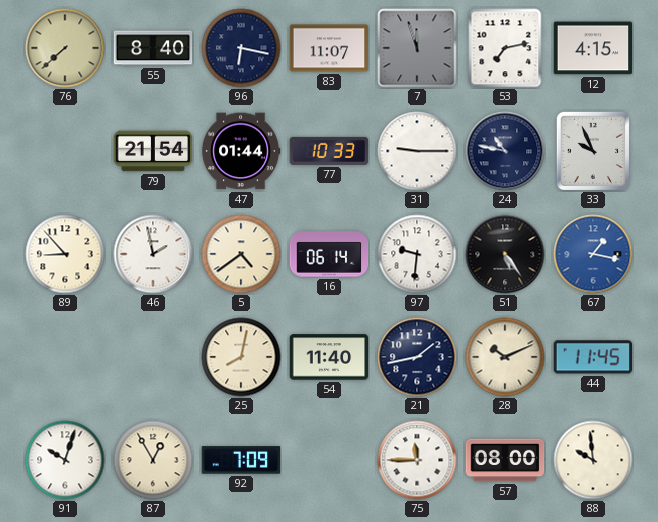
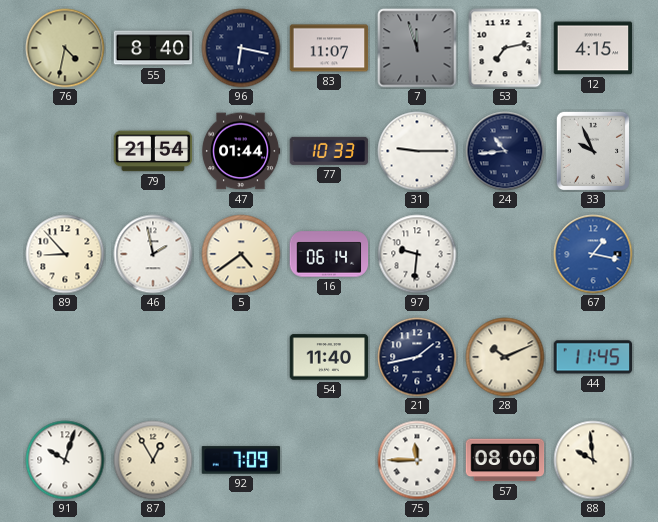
76: 7:38 -> 4:32 (65, 48)
24: 10:47 -> 10:44 (505, 151)
51: 5:24 -> none (505, 254)
25: 8:02 -> none (241, 357)
